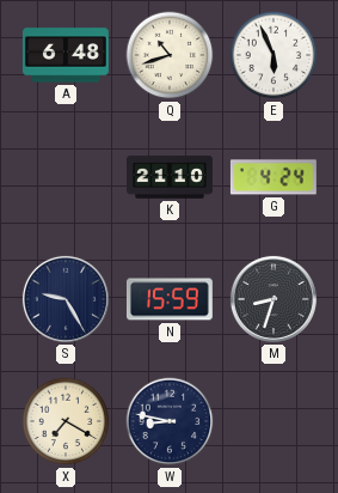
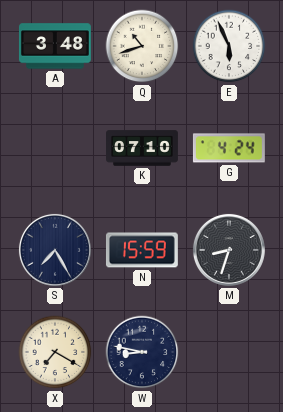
A: 6:48 -> 3:48 (55, 46)
K: 21:10 -> 07:10 (143, 148)
S: 9:25 -> 7:25 (55, 250)
